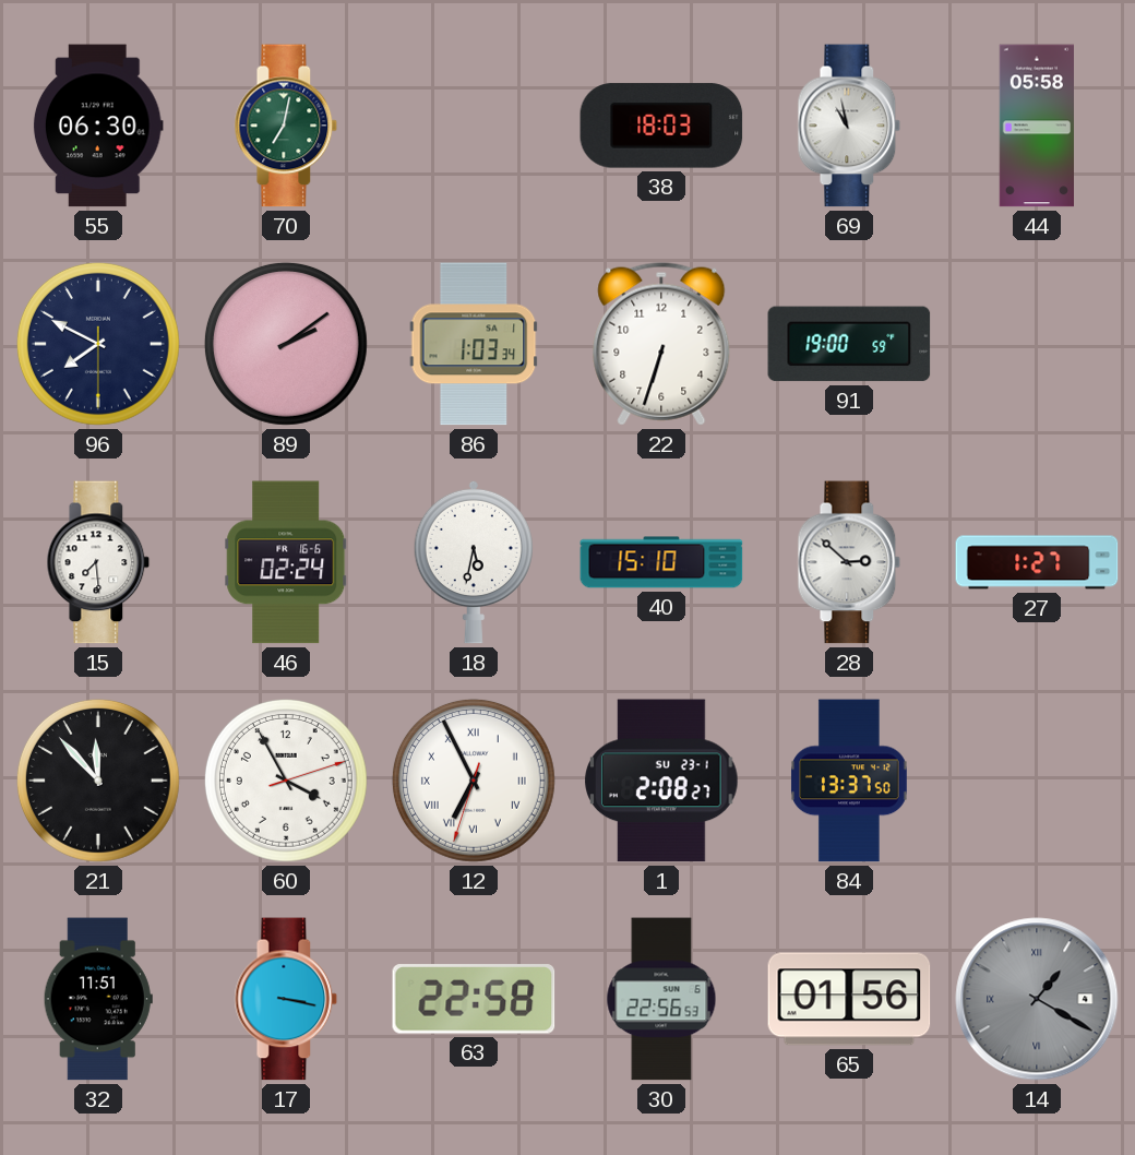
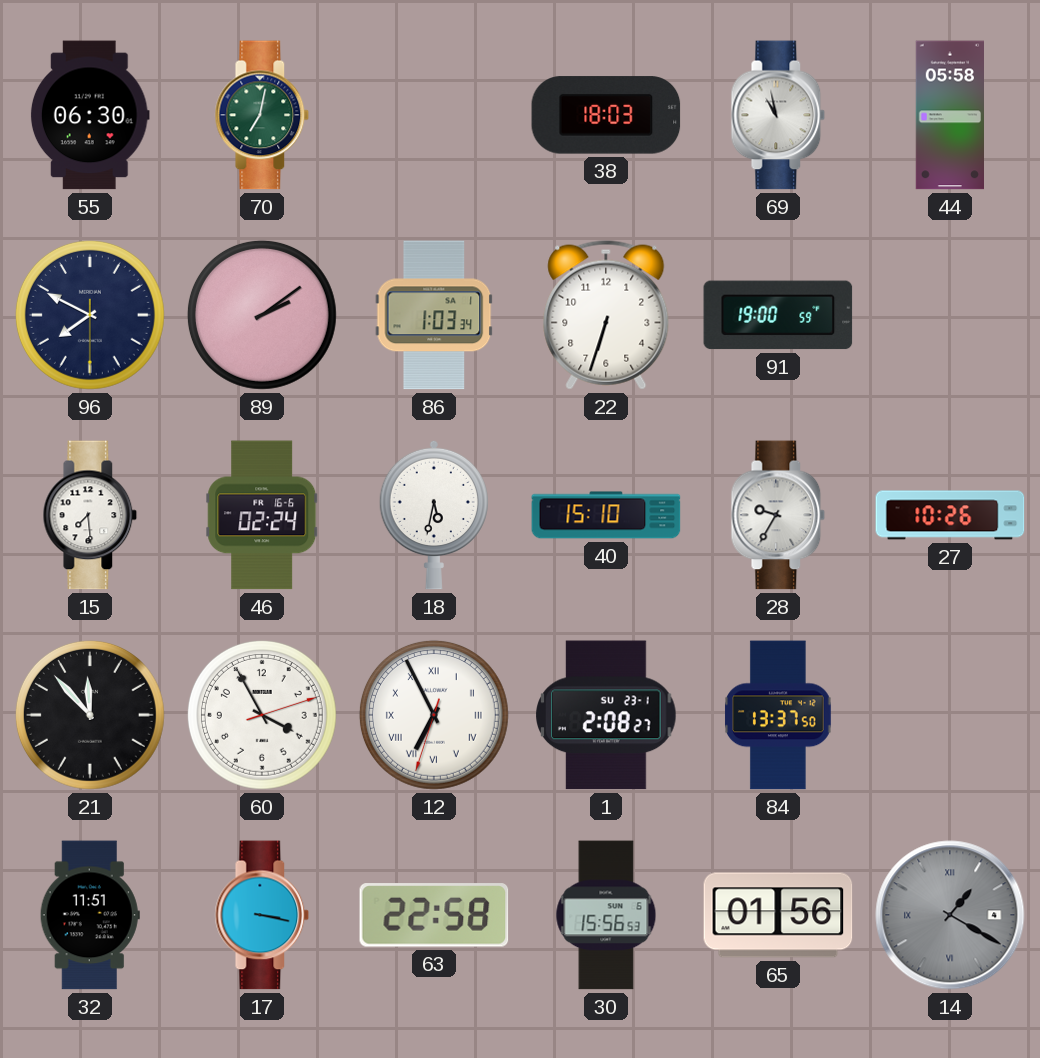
28: 2:52 -> 9:35 (778, 515)
27: 1:27 -> 10:26 (950, 515)
30: 22:56 -> 15:56 (606, 915)
